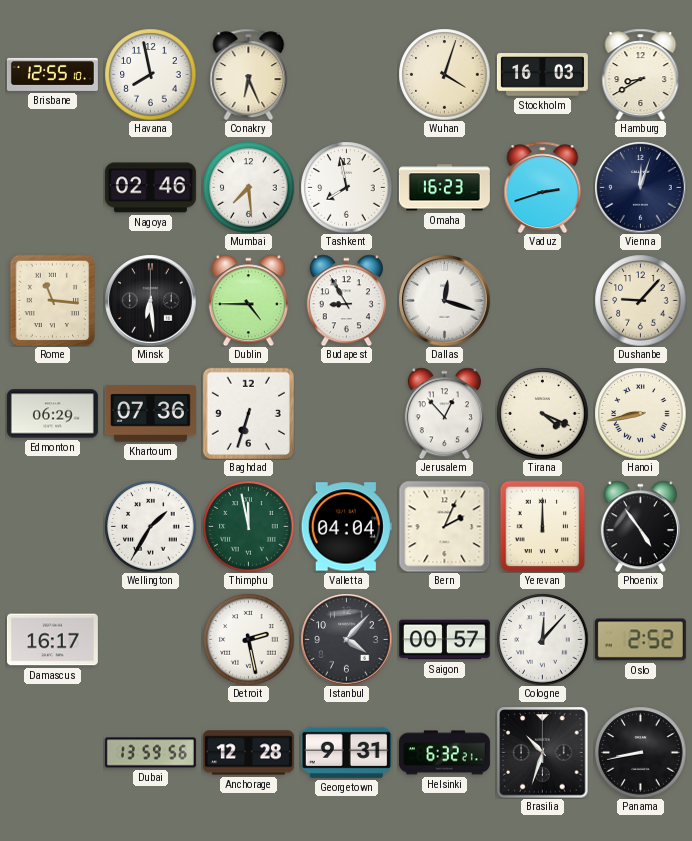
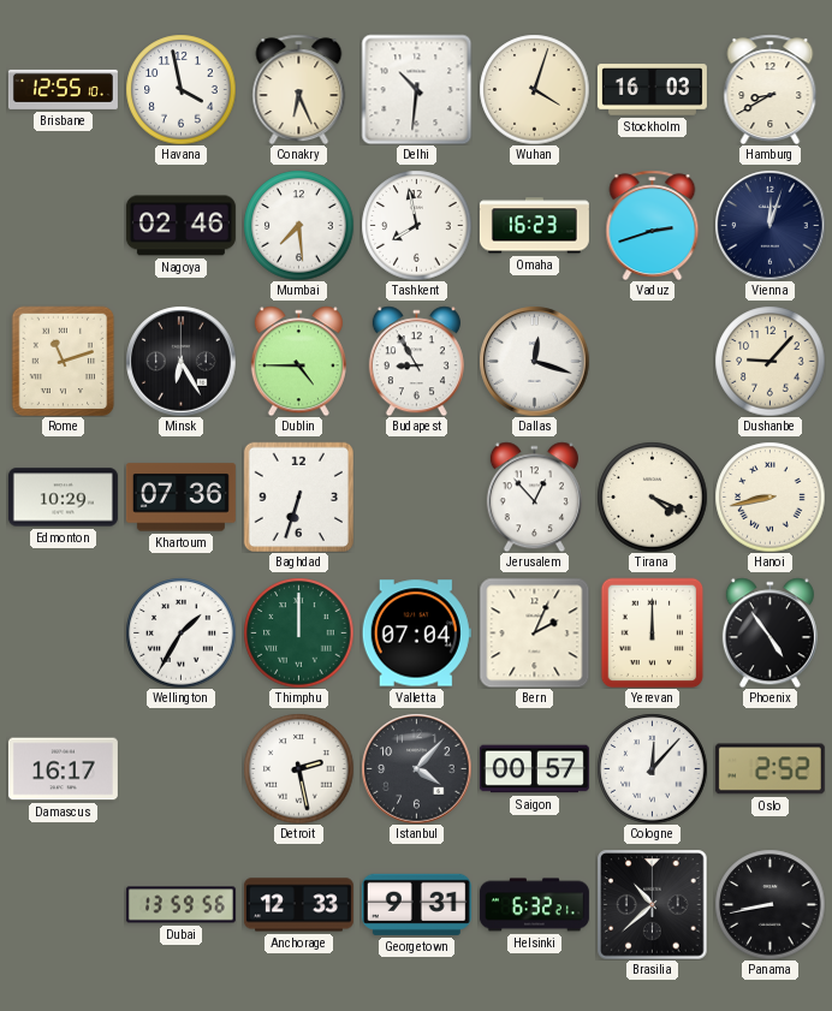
Havana: 7:58 -> 3:58 (180, 89)
Delhi: none -> 10:31 (416, 89)
Rome: 11:16 -> 11:12 (64, 361)
Minsk: 6:29 -> 6:25 (180, 361)
Edmonton: 06:29 -> 10:29 (63, 498)
Thimphu: 11:58 -> 12:00 (298, 632)
Valletta: 04:04 -> 07:04 (416, 634)
Anchorage: 12:28 -> 12:33 (298, 905)
Brasilia: 10:33 -> 10:38 (652, 904)
